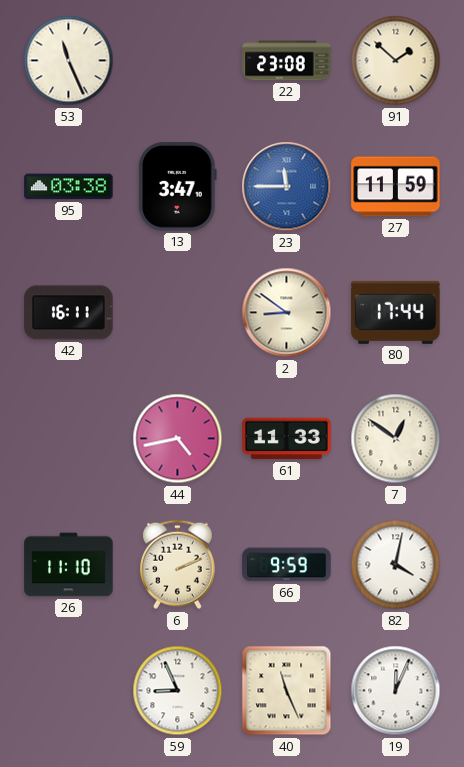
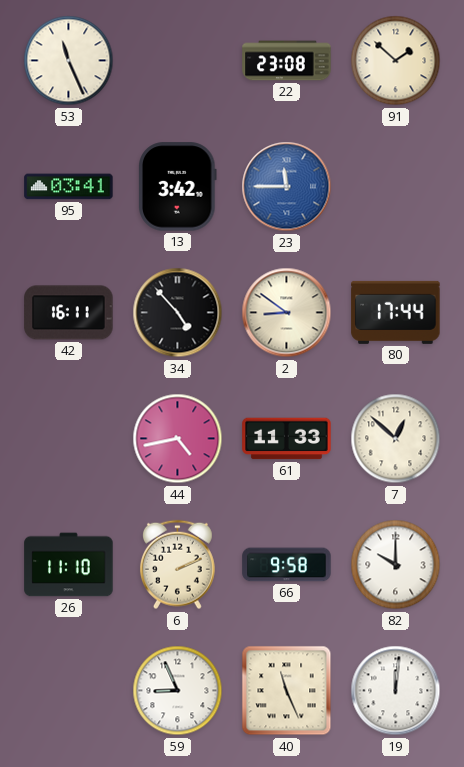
95: 03:38 -> 03:41 (69, 187)
13: 3:47 -> 3:42 (178, 187)
27: 11:59 -> none (396, 187)
34: none -> 4:53 (178, 313)
7: 12:51 -> 12:52 (396, 439)
66: 9:59 -> 9:58 (287, 565)
82: 4:02 -> 10:00 (396, 565)
19: 12:04 -> 12:01 (396, 691)
